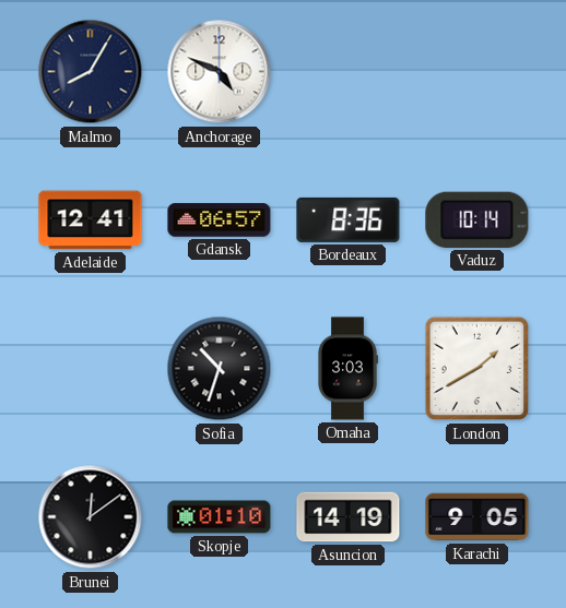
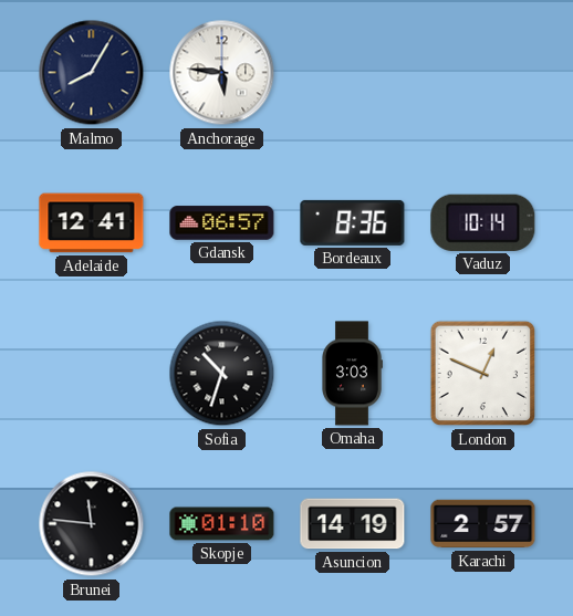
Anchorage: 4:49 -> 5:46 (222, 73)
London: 1:40 -> 12:49 (483, 374)
Brunei: 12:09 -> 11:46 (92, 524)
Karachi: 9:05 -> 2:57 (483, 524)
